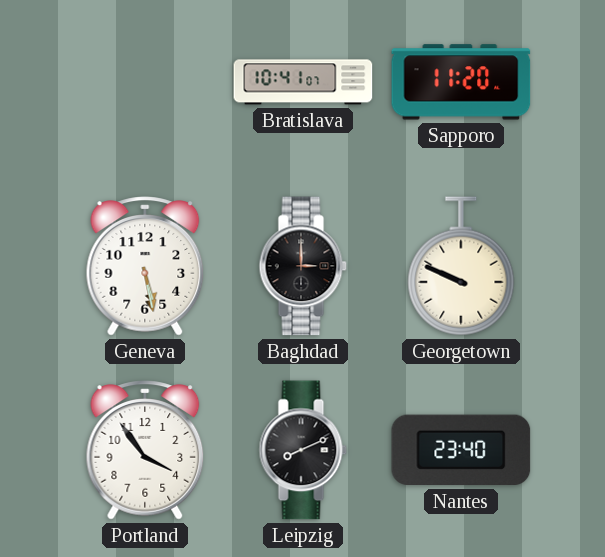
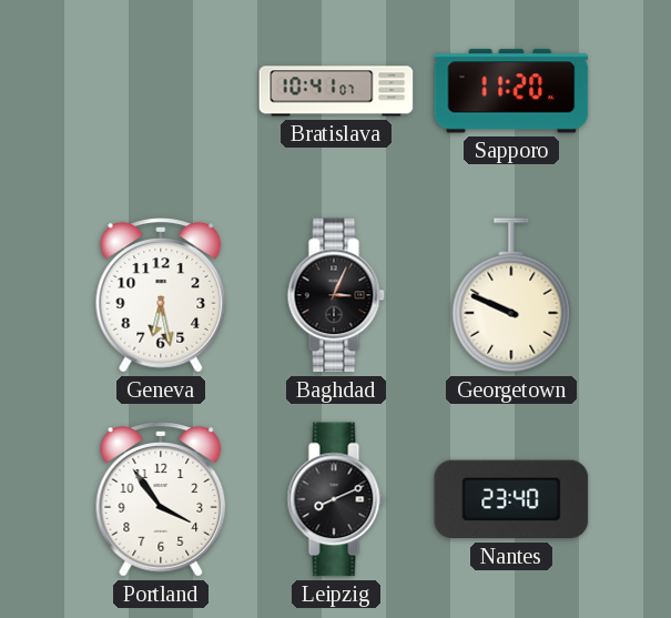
Geneva: 5:28 -> 6:28 (161, 295)
Baghdad: 3:00 -> 3:04 (336, 295)
